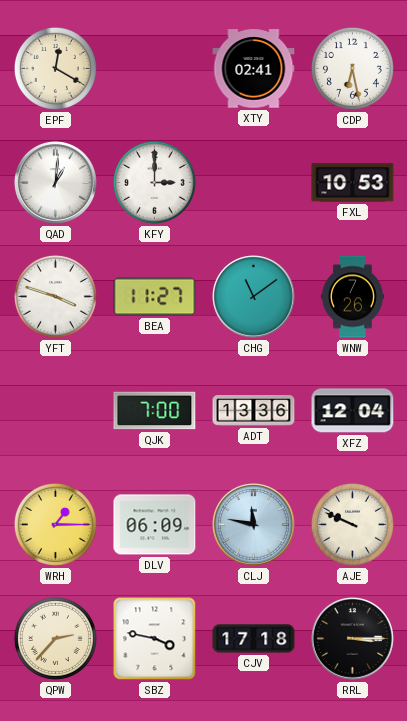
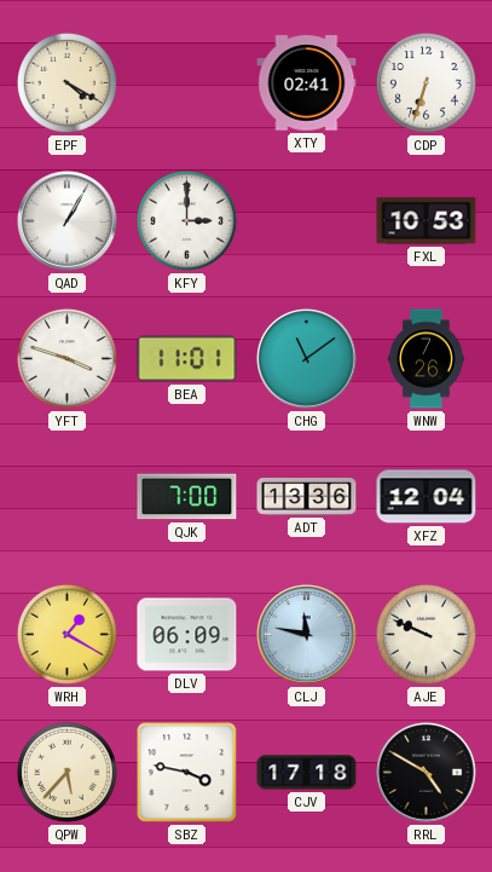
EPF: 12:20 -> 4:20 (66, 82)
CDP: 6:28 -> 6:33 (426, 82)
QAD: 1:01 -> 1:05 (68, 221)
BEA: 11:27 -> 11:01 (187, 359)
WRH: 1:15 -> 1:20 (66, 634)
QPW: 2:37 -> 5:37 (66, 772)
RRL: 3:15 -> 4:50 (427, 773)
